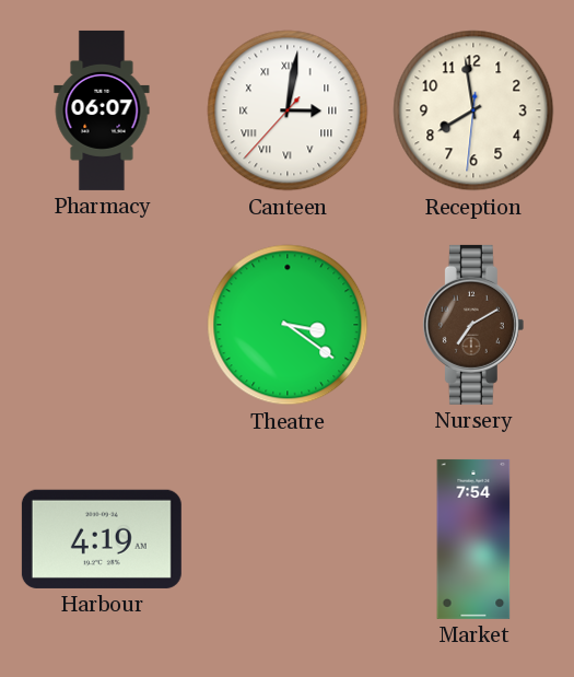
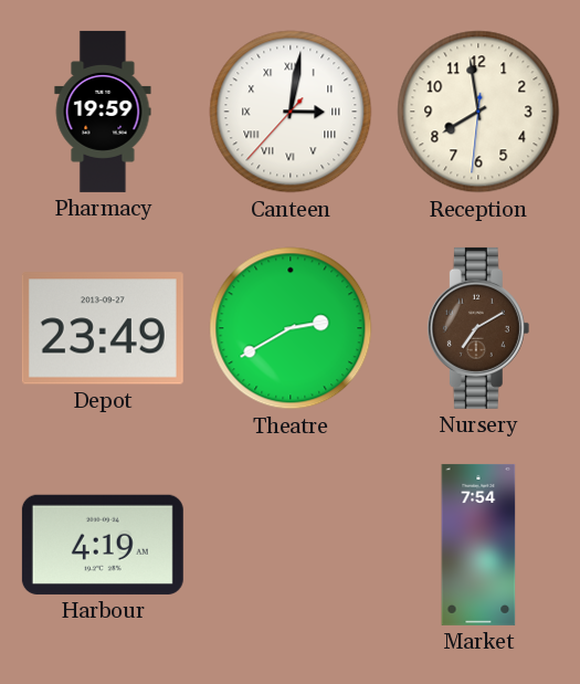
Pharmacy: 06:07 -> 19:59 (103, 112)
Depot: none -> 23:49 (103, 328)
Theatre: 3:21 -> 2:40 (291, 328)
